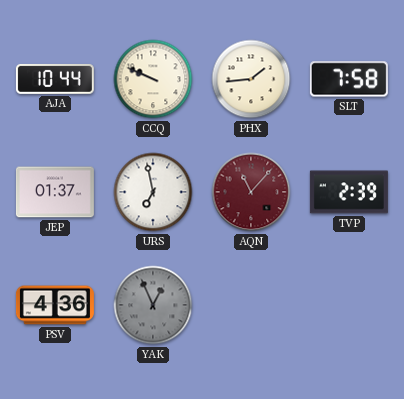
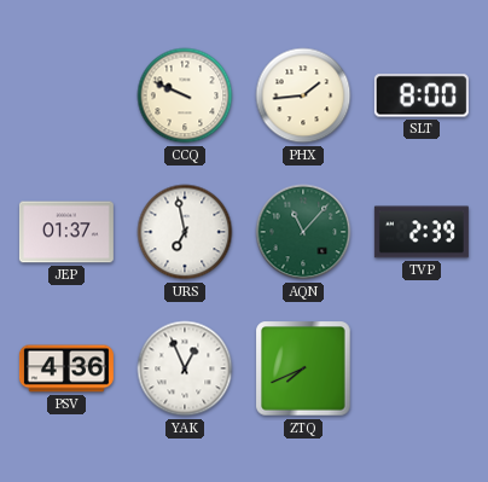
AJA: 10:44 -> none (55, 79)
SLT: 7:58 -> 8:00 (422, 95)
AQN dial: burgundy -> green (303, 232)
YAK dial: grey -> white (185, 368)
ZTQ: none -> 7:41 (303, 368)
